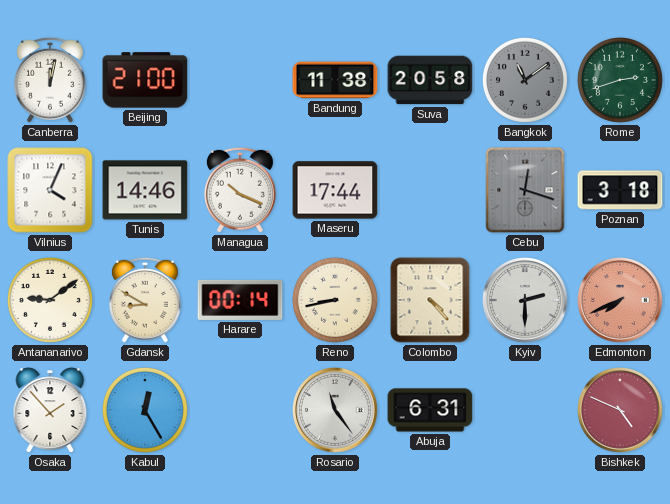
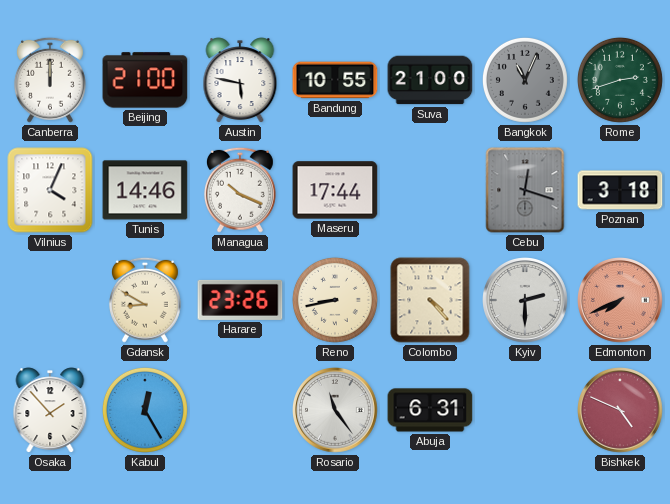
Canberra: 12:02 -> 12:00 (50, 80)
Austin: none -> 5:47 (240, 80)
Bandung: 11:38 -> 10:55 (335, 80)
Suva: 20:58 -> 21:00 (430, 80)
Bangkok: 11:09 -> 11:04 (525, 80)
Antananarivo: 9:09 -> none (50, 300)
Harare: 00:14 -> 23:26 (240, 300)
